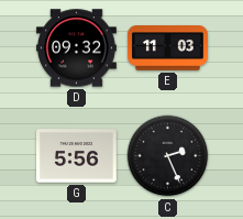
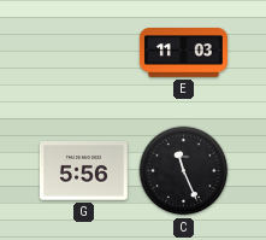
D: 09:32 -> none (76, 48)
C: 2:26 -> 11:26 (184, 171)
